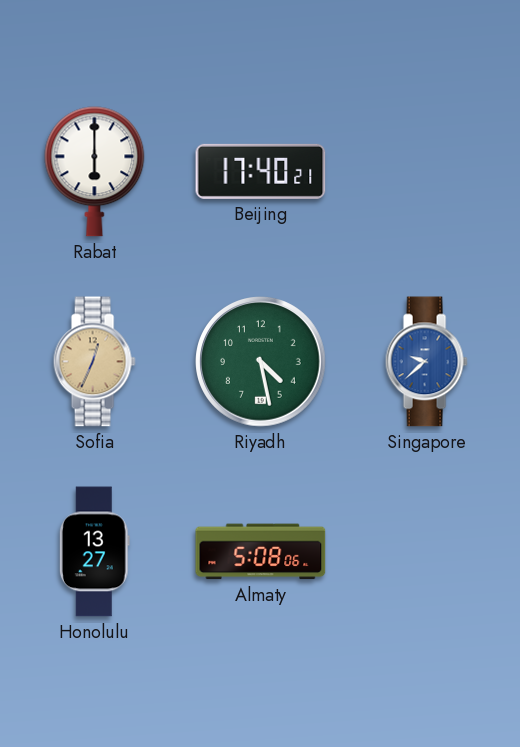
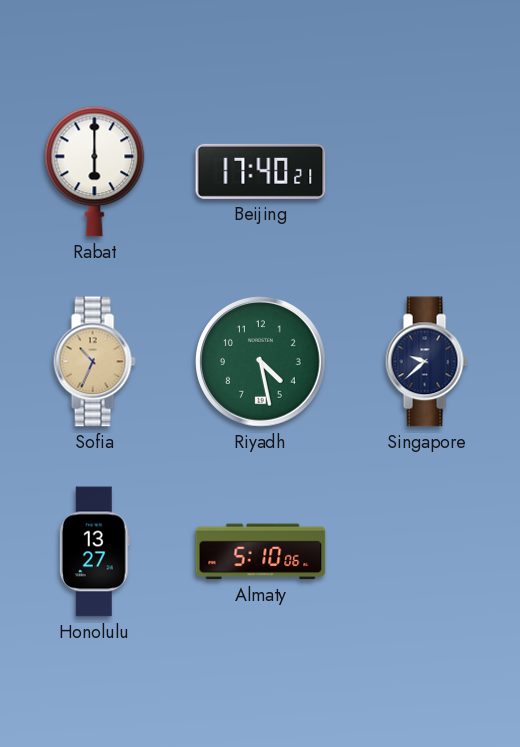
Sofia: 12:34 -> 10:34 (94, 362)
Singapore dial: blue -> navy (426, 362)
Almaty: 5:08 -> 5:10 (261, 552)
